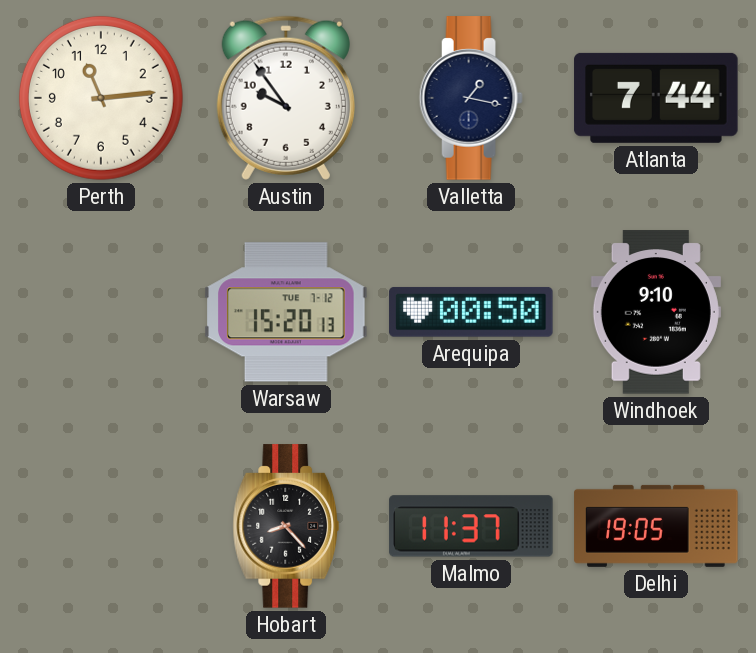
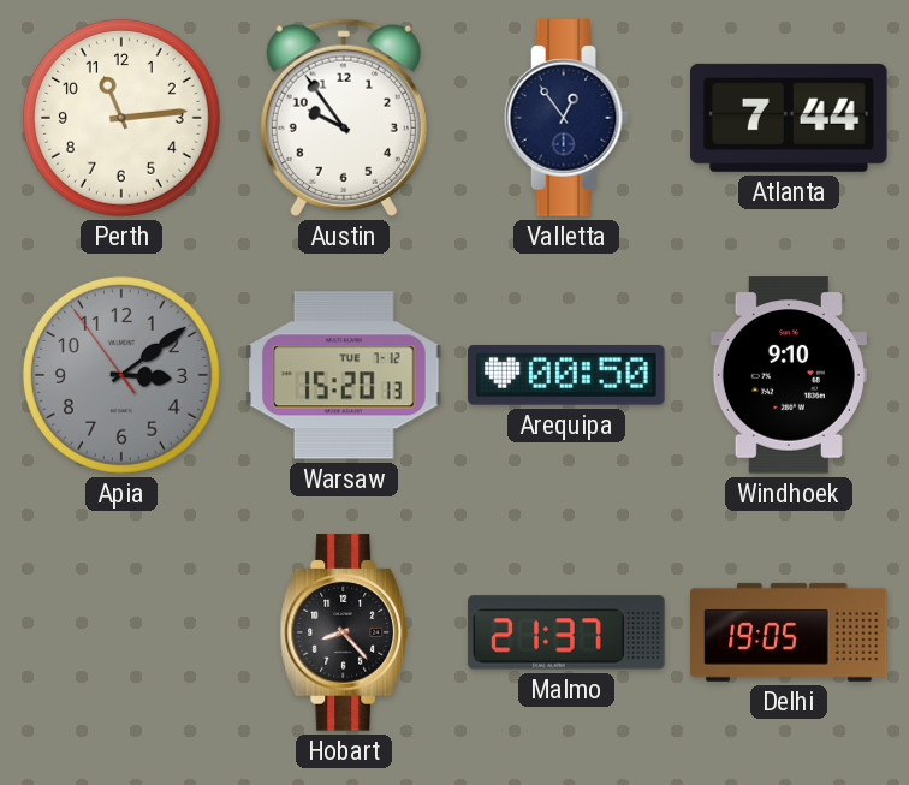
Valletta: 1:17 -> 12:54 (566, 118)
Apia: none -> 3:08 (121, 375)
Malmo: 11:37 -> 21:37 (566, 632)
